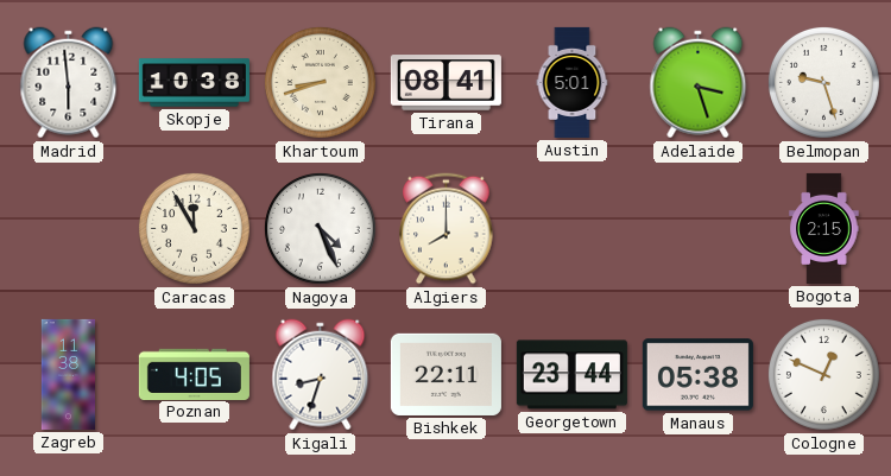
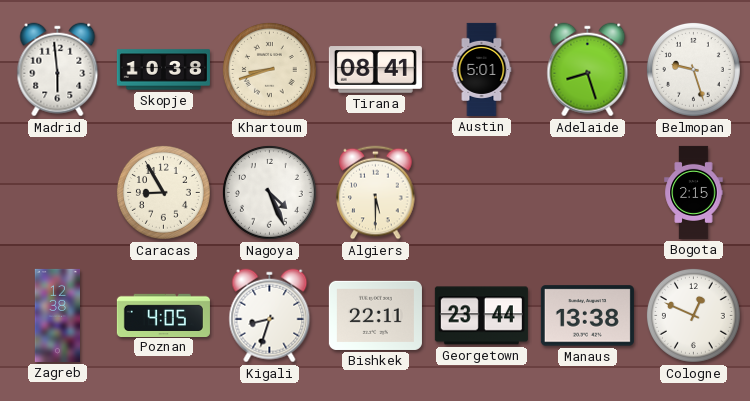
Adelaide: 3:27 -> 8:27 (588, 70)
Caracas: 11:55 -> 8:55 (163, 192)
Algiers: 8:00 -> 5:30 (376, 193)
Zagreb: 11:38 -> 12:38 (58, 315)
Manaus: 05:38 -> 13:38 (587, 316)
